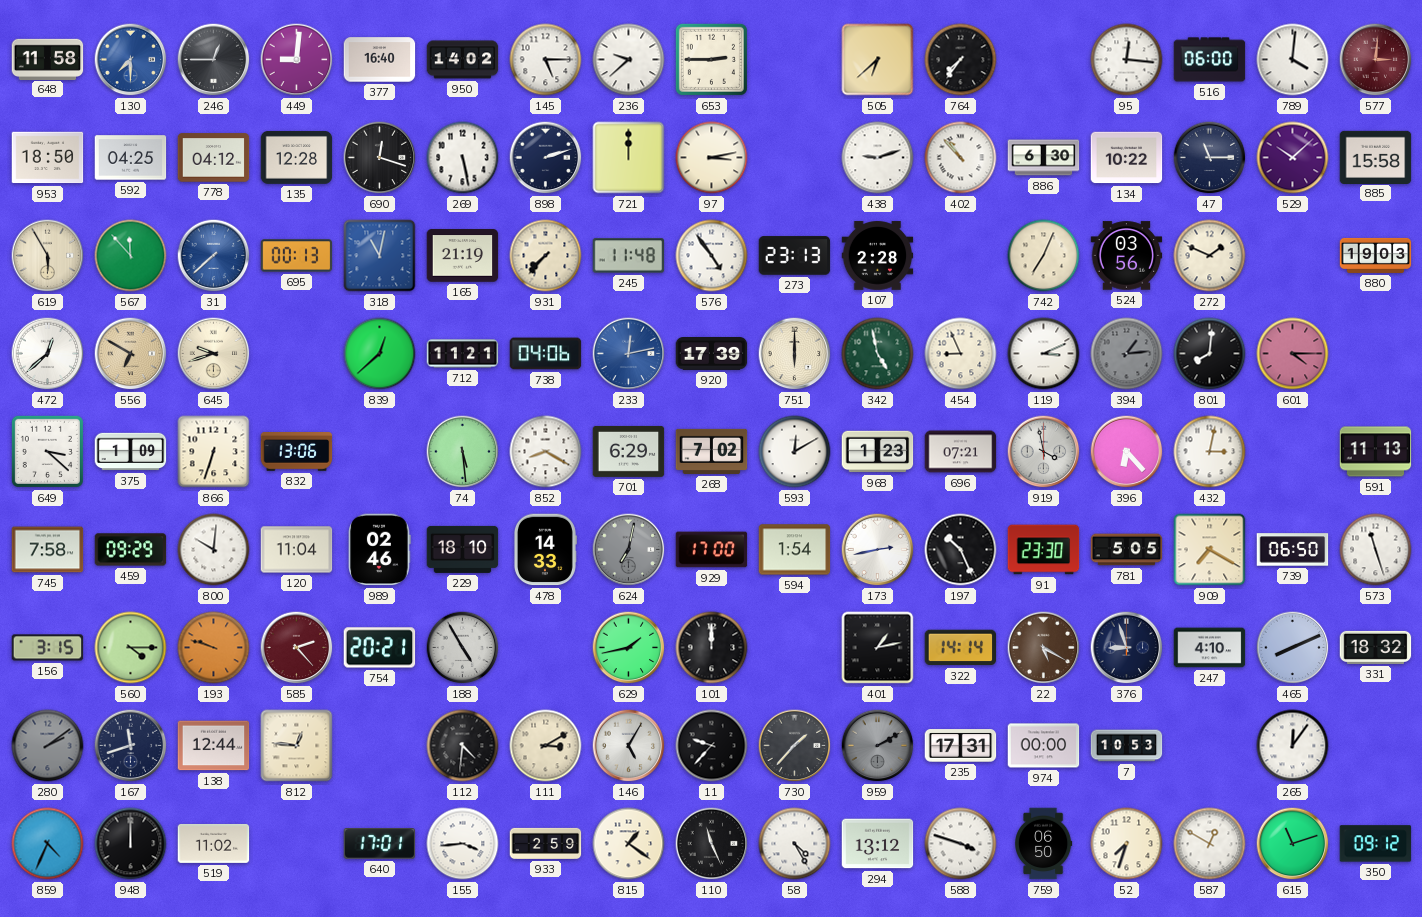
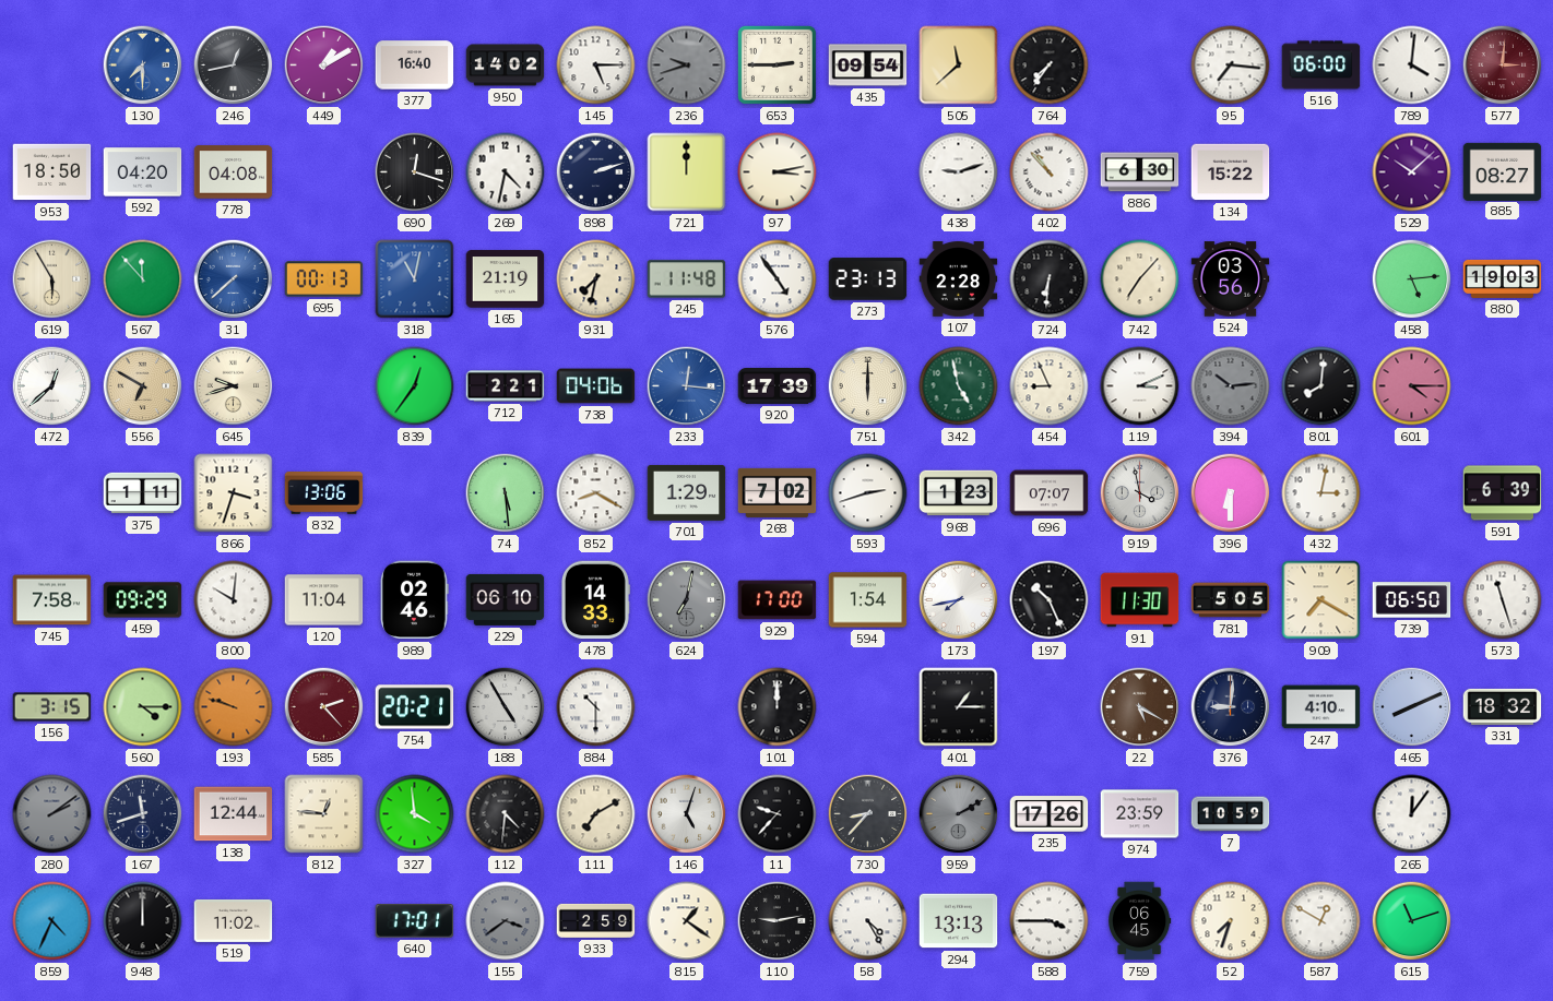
648: 11:58 -> none (48, 59)
246: 12:45 -> 12:43 (234, 65)
449: 9:01 -> 1:10 (324, 65)
236: 9:38 -> 9:42 (687, 65)
236 dial: white -> grey (687, 65)
435: none -> 09:54 (868, 65)
505: 6:38 -> 11:38 (959, 65)
95: 12:16 -> 7:16 (1231, 65)
592: 04:25 -> 04:20 (143, 172)
778: 04:12 -> 04:08 (234, 172)
135: 12:28 -> none (297, 157)
269: 5:28 -> 4:32 (506, 172)
134: 10:22 -> 15:22 (1231, 172)
47: 11:15 -> none (1210, 158)
885: 15:58 -> 08:27 (1503, 171)
931: 7:37 -> 7:32 (596, 279)
724: none -> 6:31 (1050, 279)
742: 7:04 -> 7:07 (1140, 279)
272: 1:49 -> none (1210, 256)
458: none -> 5:14 (1412, 279)
839: 12:38 -> 12:36 (415, 386)
712: 11:21 -> 2:21 (506, 386)
233: 12:13 -> 12:16 (687, 386)
394: 1:14 -> 10:14 (1231, 386)
649: 3:22 -> none (47, 451)
375: 1:09 -> 1:11 (143, 493)
866: 6:33 -> 3:33 (234, 493)
701: 6:29 -> 1:29 (687, 492)
593: 12:10 -> 2:42 (868, 493)
696: 07:21 -> 07:07 (1050, 493)
396: 6:23 -> 6:30 (1231, 493)
591: 11:13 -> 6:39 (1503, 493)
229: 18:10 -> 06:10 (506, 599)
173: 2:43 -> 7:43 (959, 600)
91: 23:30 -> 11:30 (1140, 600)
884: none -> 10:30 (596, 707)
629: 1:43 -> none (629, 648)
401: 1:13 -> 1:15 (959, 707)
322: 14:14 -> none (961, 648)
376: 8:57 -> 9:01 (1231, 707)
327: none -> 3:59 (415, 814)
111: 3:10 -> 7:10 (596, 814)
146: 5:05 -> 5:03 (687, 814)
730: 1:37 -> 8:37 (868, 814)
235: 17:31 -> 17:26 (1050, 814)
974: 00:00 -> 23:59 (1140, 814)
7: 10:53 -> 10:59 (1231, 814)
155: 3:44 -> 3:39 (506, 921)
155 dial: white -> grey (506, 921)
110: 11:26 -> 9:13 (778, 921)
294: 13:12 -> 13:13 (959, 921)
588: 3:48 -> 3:45 (1050, 921)
759: 06:50 -> 06:45 (1140, 921)
350: 09:12 -> none (1376, 844)
